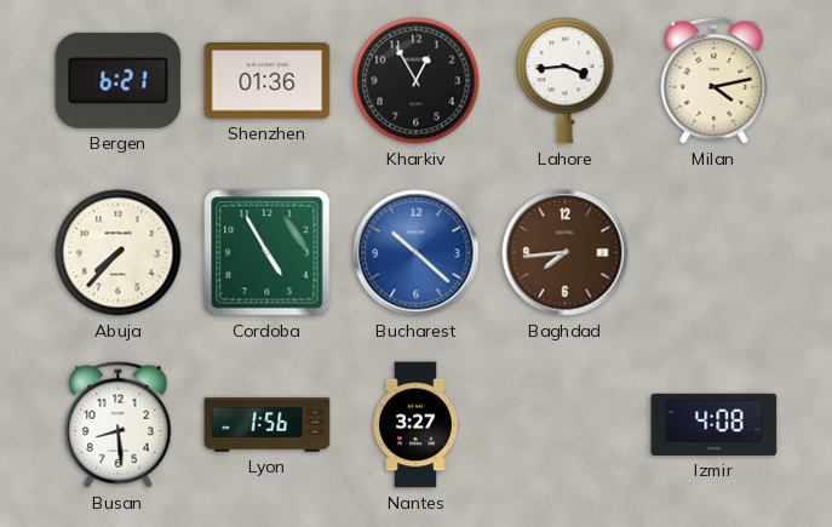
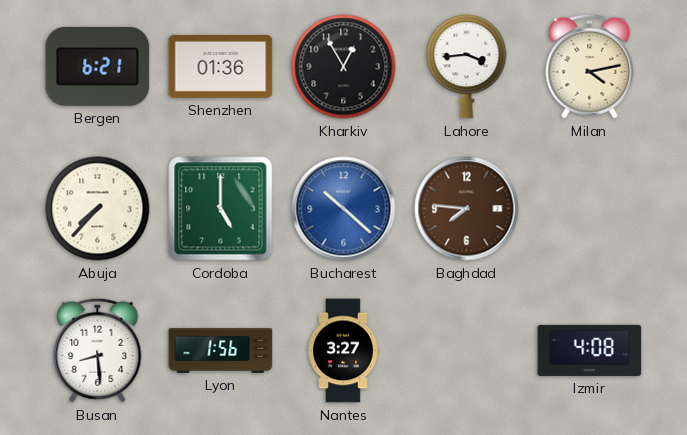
Cordoba: 4:55 -> 5:00 (221, 209)
Baghdad: 7:44 -> 7:46 (467, 209)
